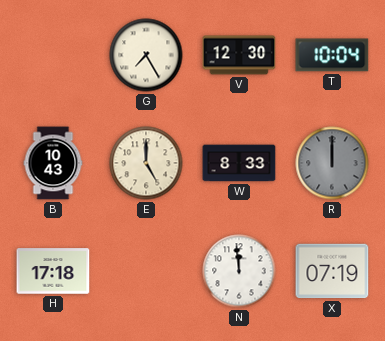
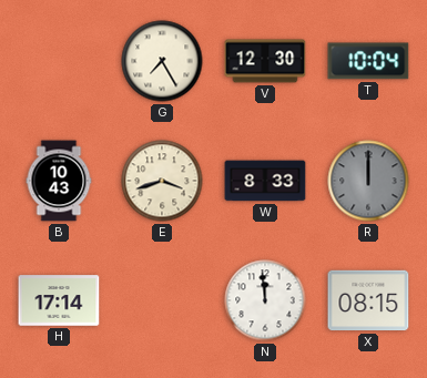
E: 5:00 -> 3:42 (162, 181)
H: 17:18 -> 17:14 (59, 300)
X: 07:19 -> 08:15 (368, 300)
